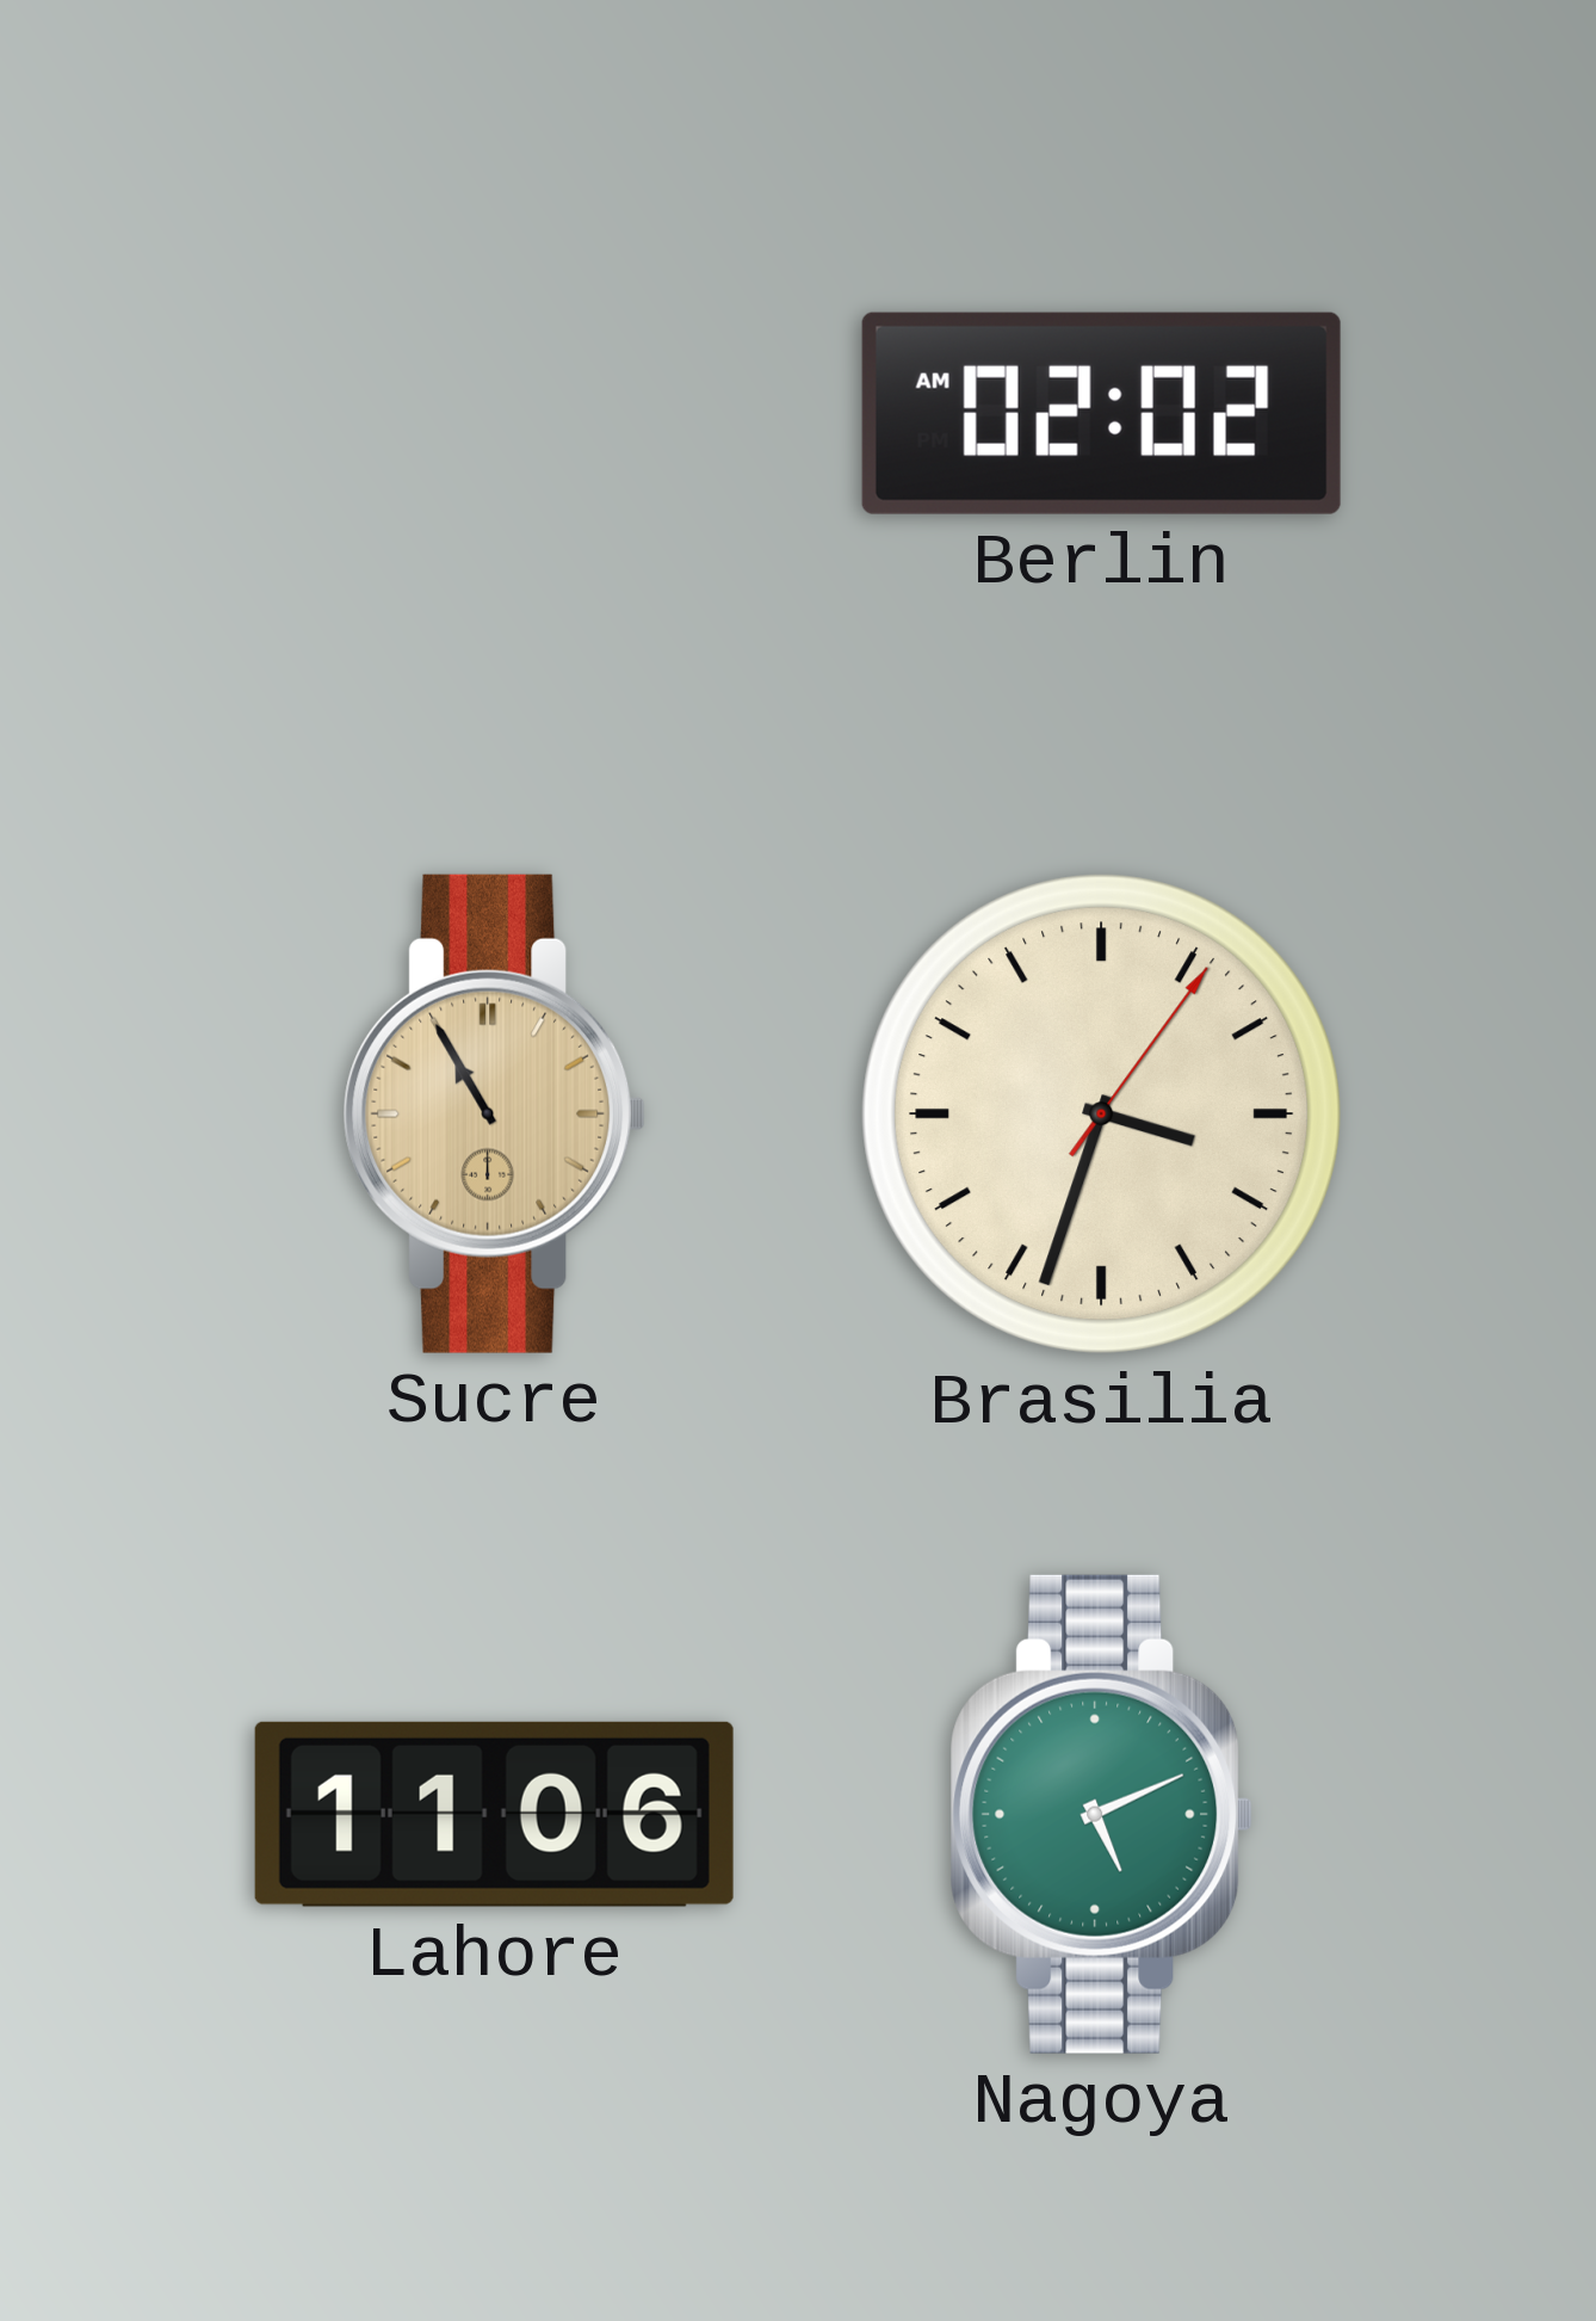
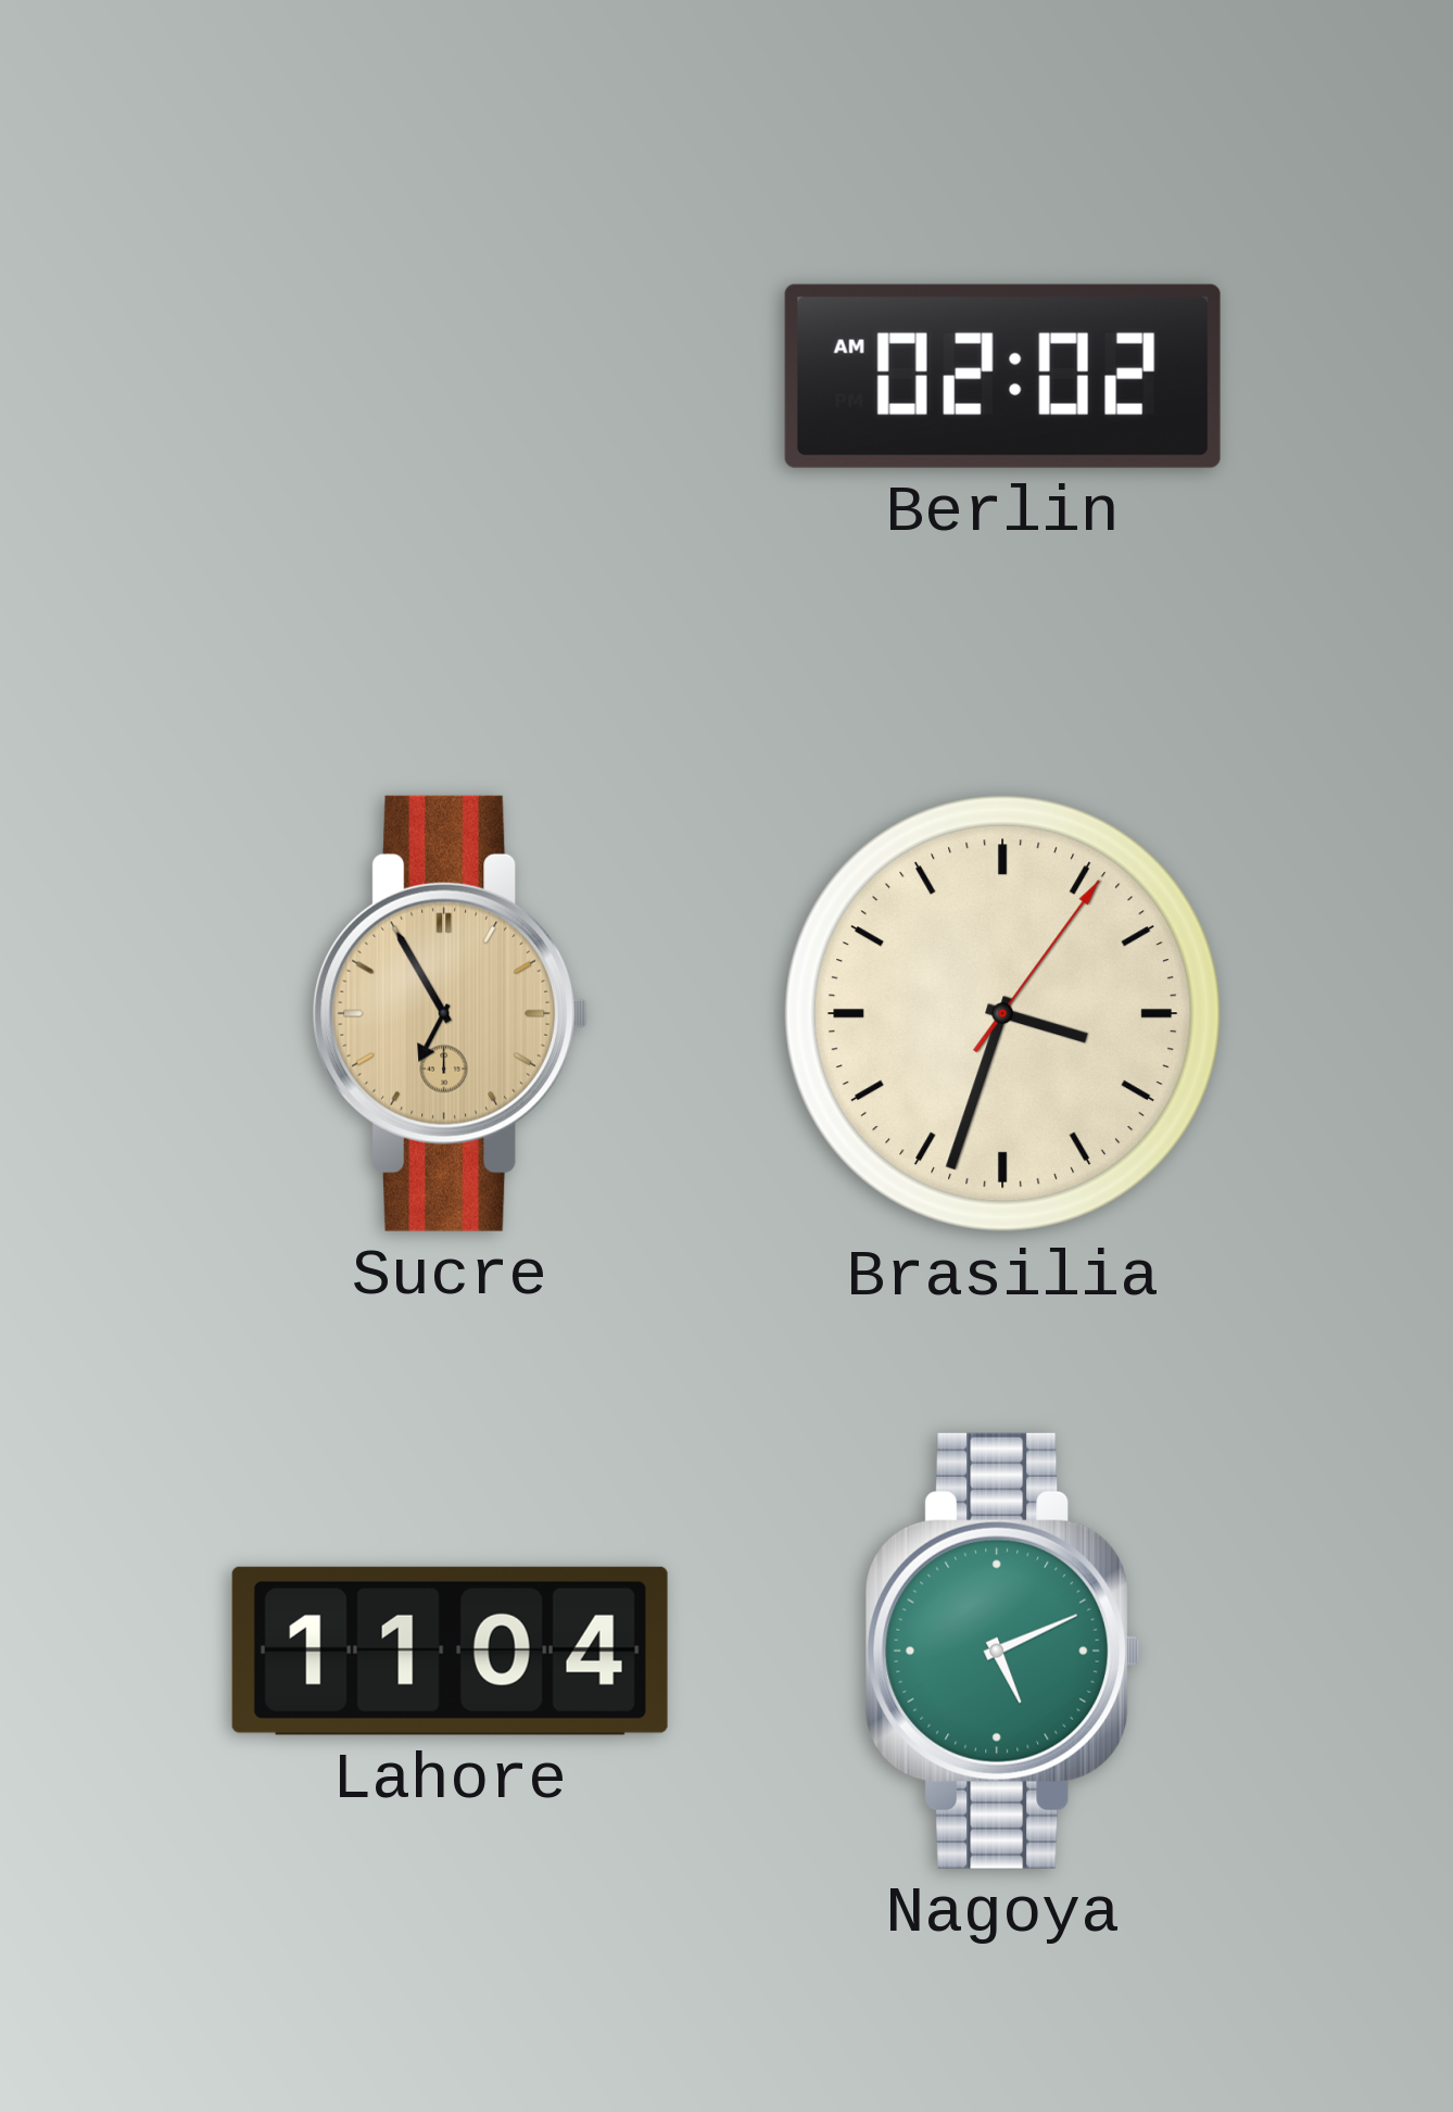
Sucre: 10:55 -> 6:55 (451, 1013)
Lahore: 11:06 -> 11:04 (450, 1651)
